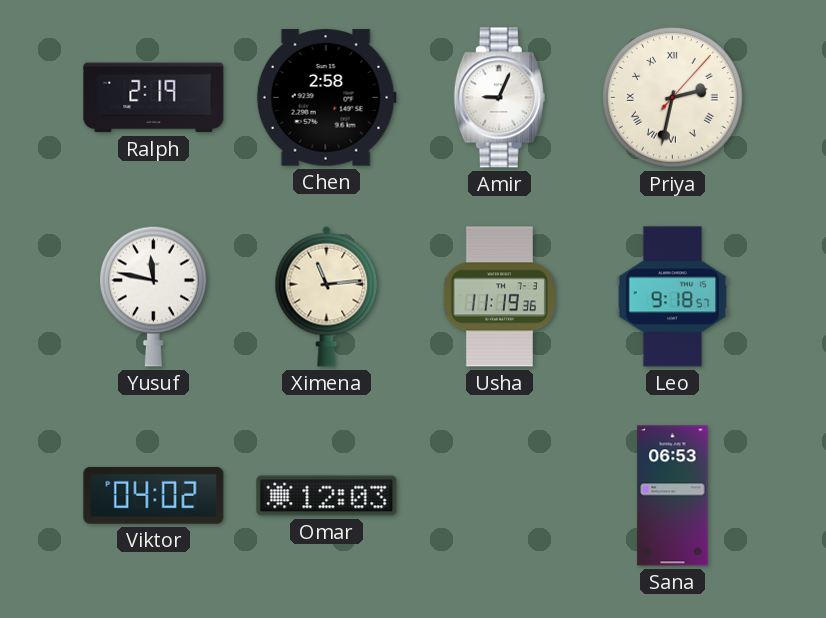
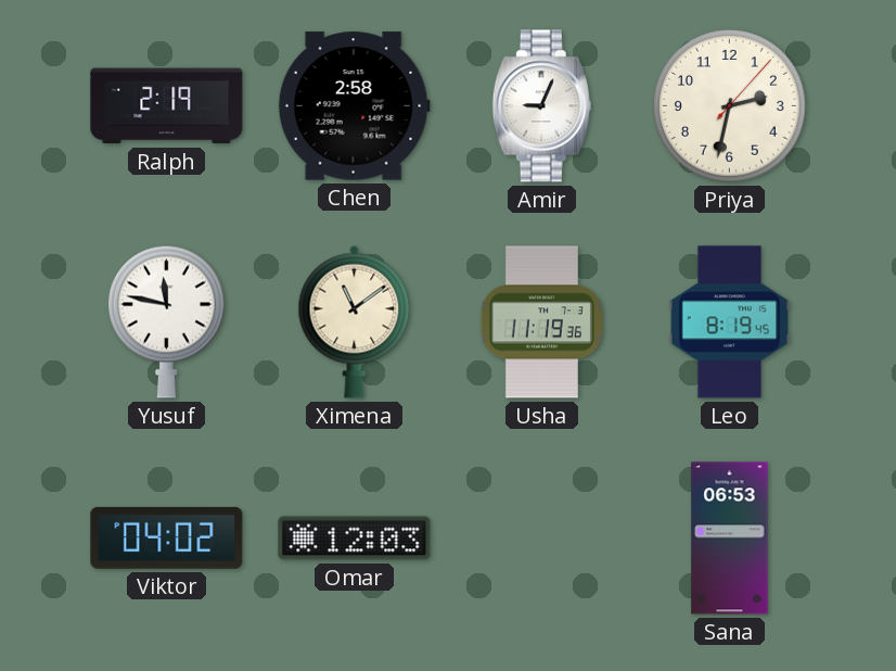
Priya numerals: Roman -> Arabic (730, 106)
Ximena: 11:14 -> 11:09 (355, 321)
Leo: 9:18 -> 8:19 (730, 322)
